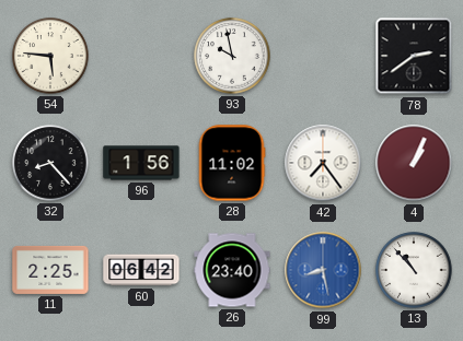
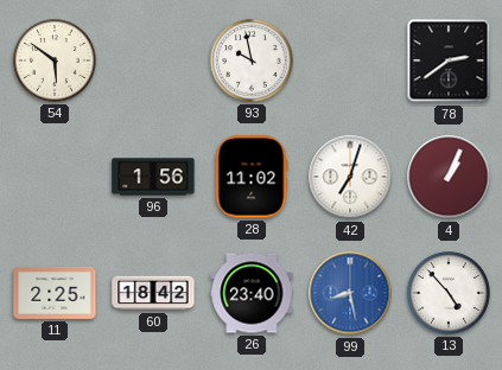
54: 5:46 -> 5:51 (55, 60)
32: 8:23 -> none (50, 163)
42: 7:24 -> 7:03 (350, 177)
60: 06:42 -> 18:42 (153, 293)
13: 10:53 -> 4:53 (449, 293)
